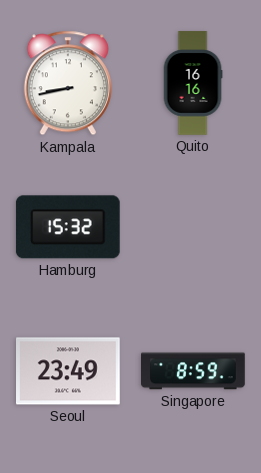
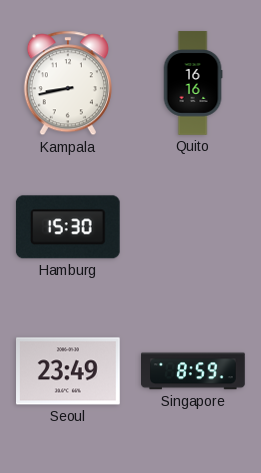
Hamburg: 15:32 -> 15:30 (68, 227)
